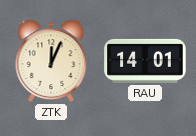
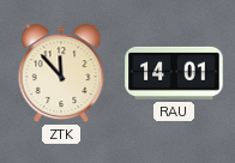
ZTK: 12:04 -> 11:53 (61, 73)
